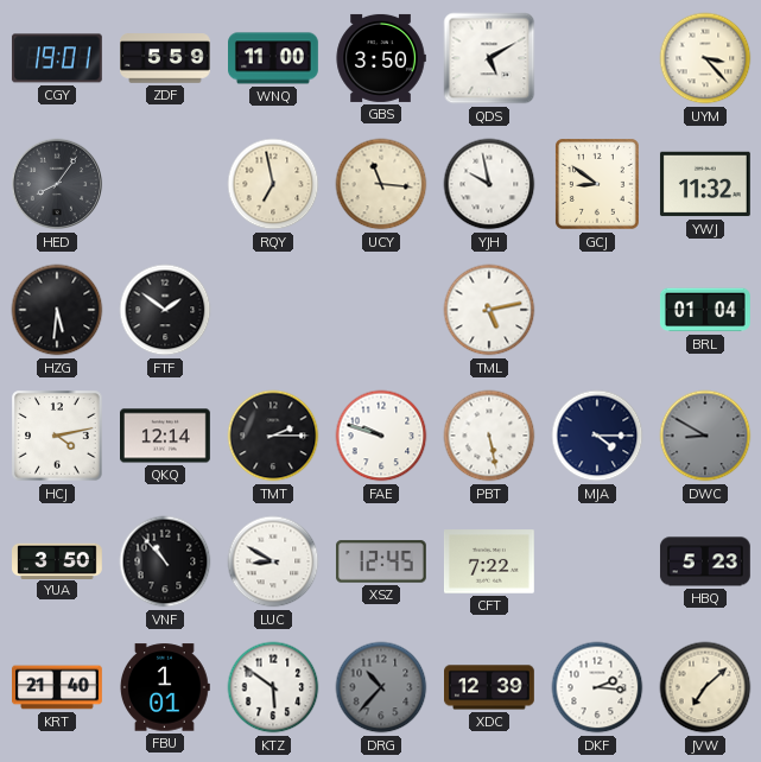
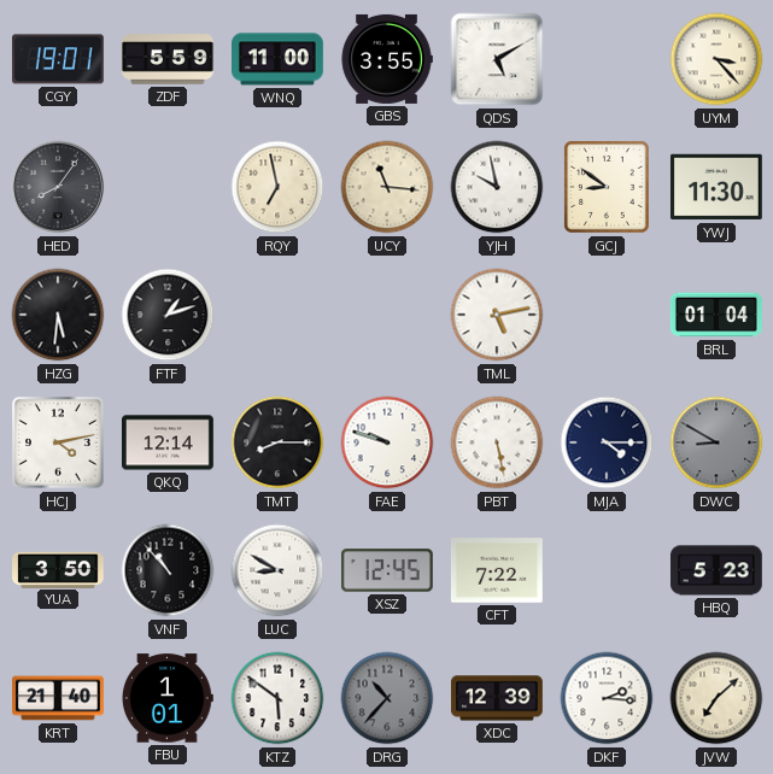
GBS: 3:50 -> 3:55 (387, 59)
YWJ: 11:32 -> 11:30 (716, 187)
FTF: 1:51 -> 1:12 (168, 315)
TMT: 2:15 -> 8:15 (277, 442)
